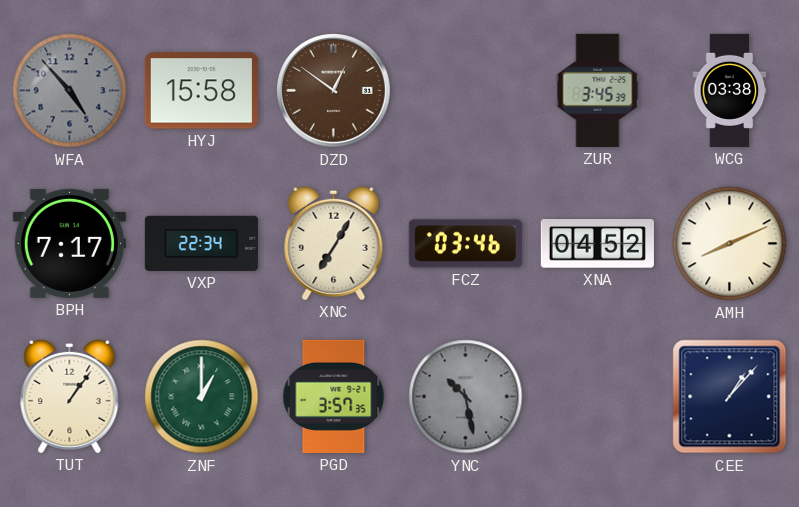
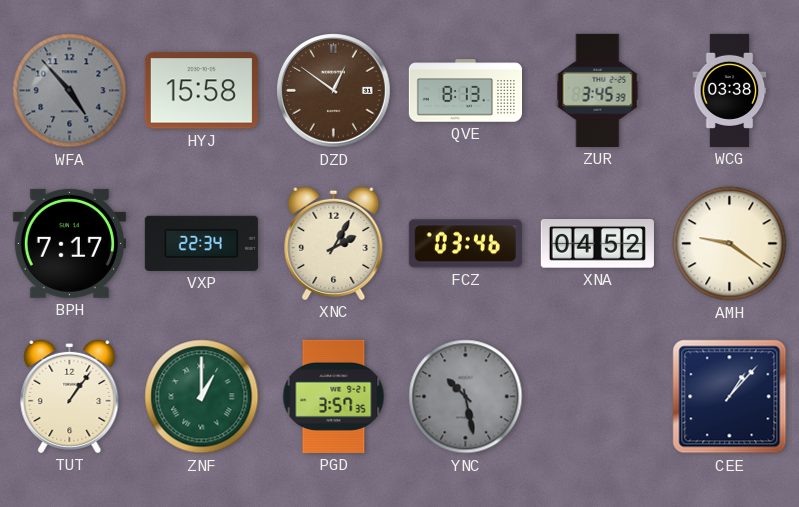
QVE: none -> 8:13 (465, 91)
XNC: 7:05 -> 2:05 (334, 243)
AMH: 8:11 -> 9:21 (730, 244)
